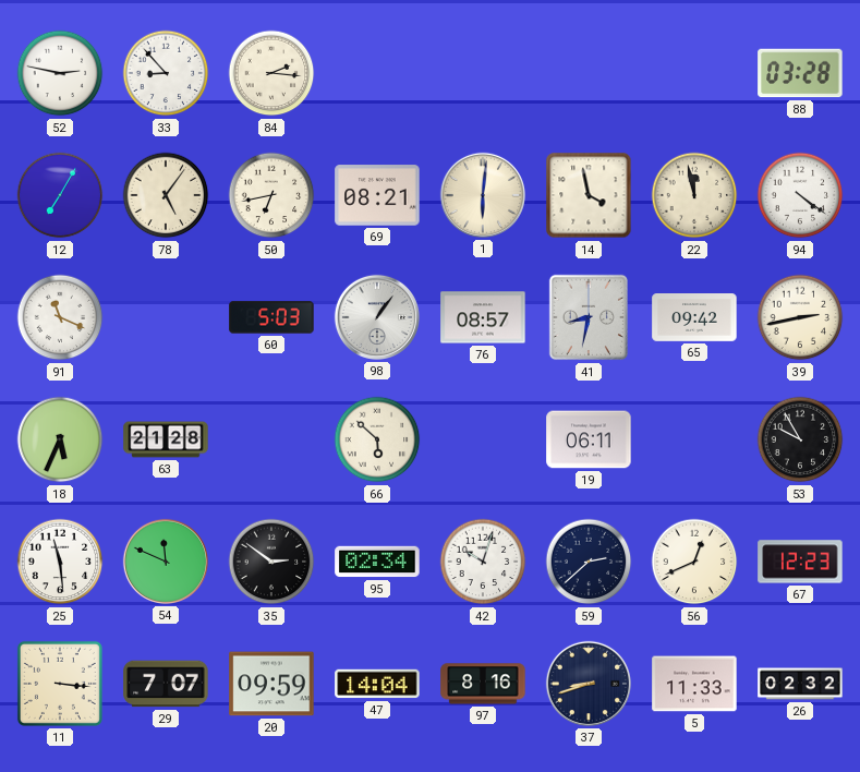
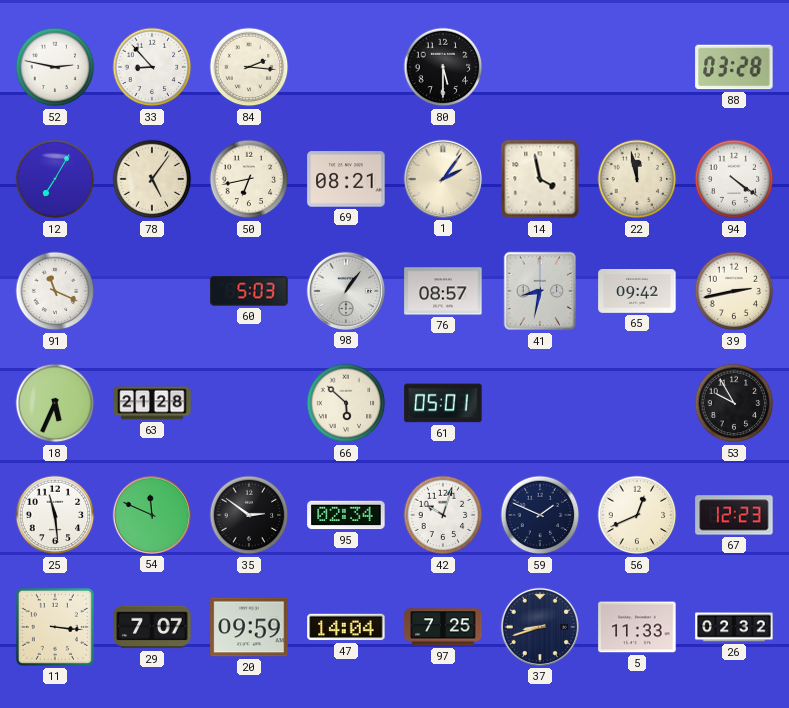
80: none -> 5:30 (443, 67)
1: 6:01 -> 2:06 (443, 179)
61: none -> 05:01 (443, 403)
19: 06:11 -> none (589, 439)
59: 2:38 -> 1:49 (540, 515)
97: 8:16 -> 7:25 (443, 627)
